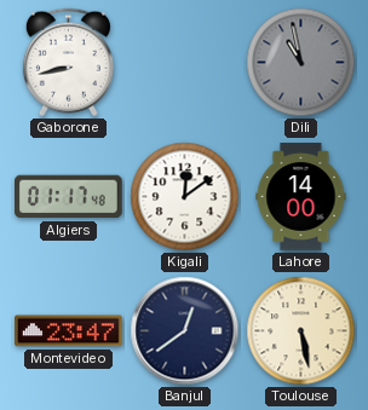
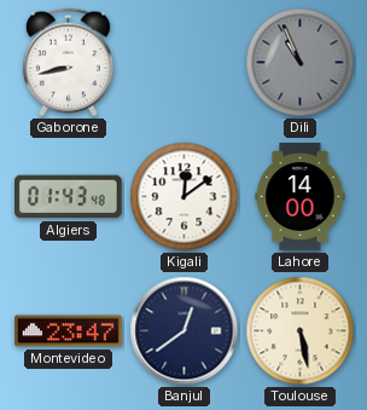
Dili: 10:58 -> 10:56 (301, 63)
Algiers: 01:17 -> 01:43 (69, 197)
